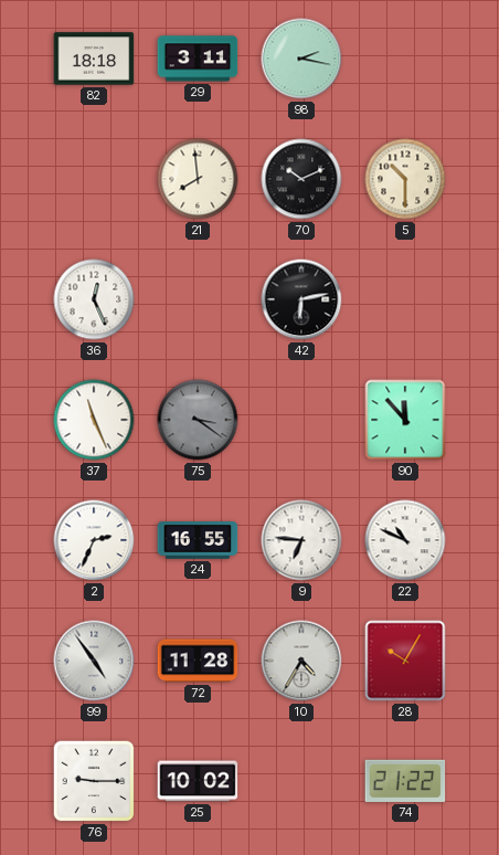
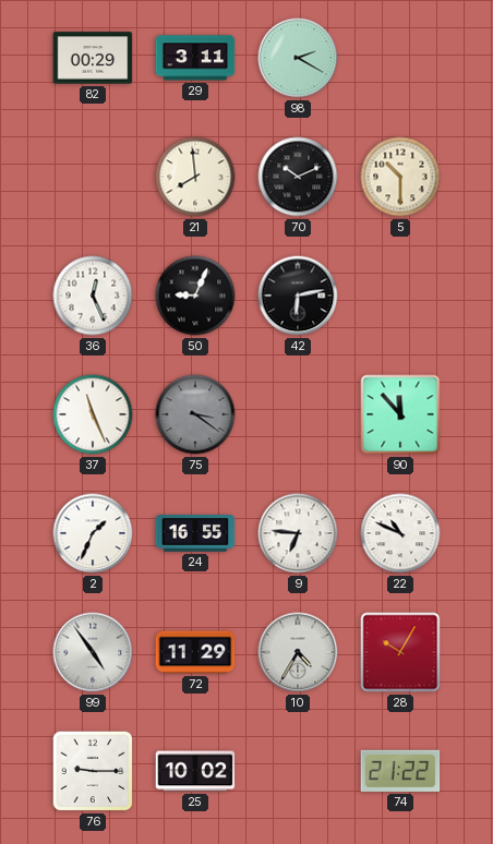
82: 18:18 -> 00:29 (93, 58)
98: 2:17 -> 2:20 (298, 58)
50: none -> 9:04 (195, 296)
2: 2:34 -> 1:34 (93, 533)
72: 11:28 -> 11:29 (195, 652)
